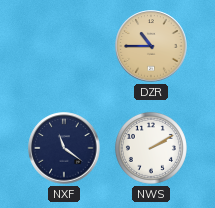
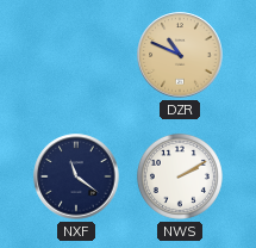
DZR: 10:45 -> 10:49 (180, 55)
